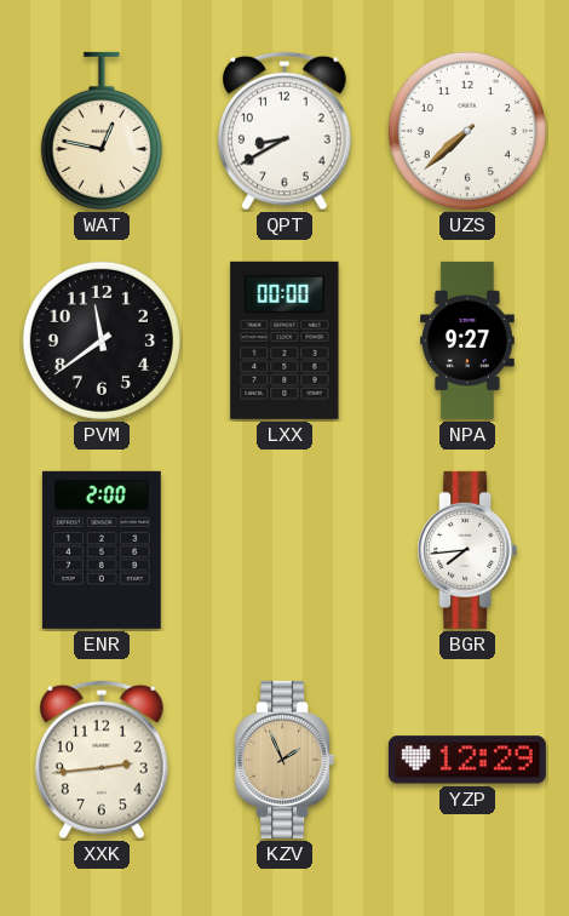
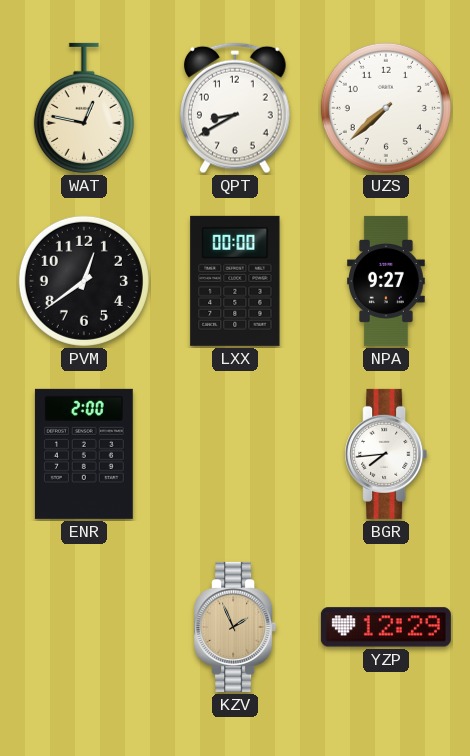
PVM: 11:39 -> 12:39 (84, 281)
XXK: 2:44 -> none (103, 760)
